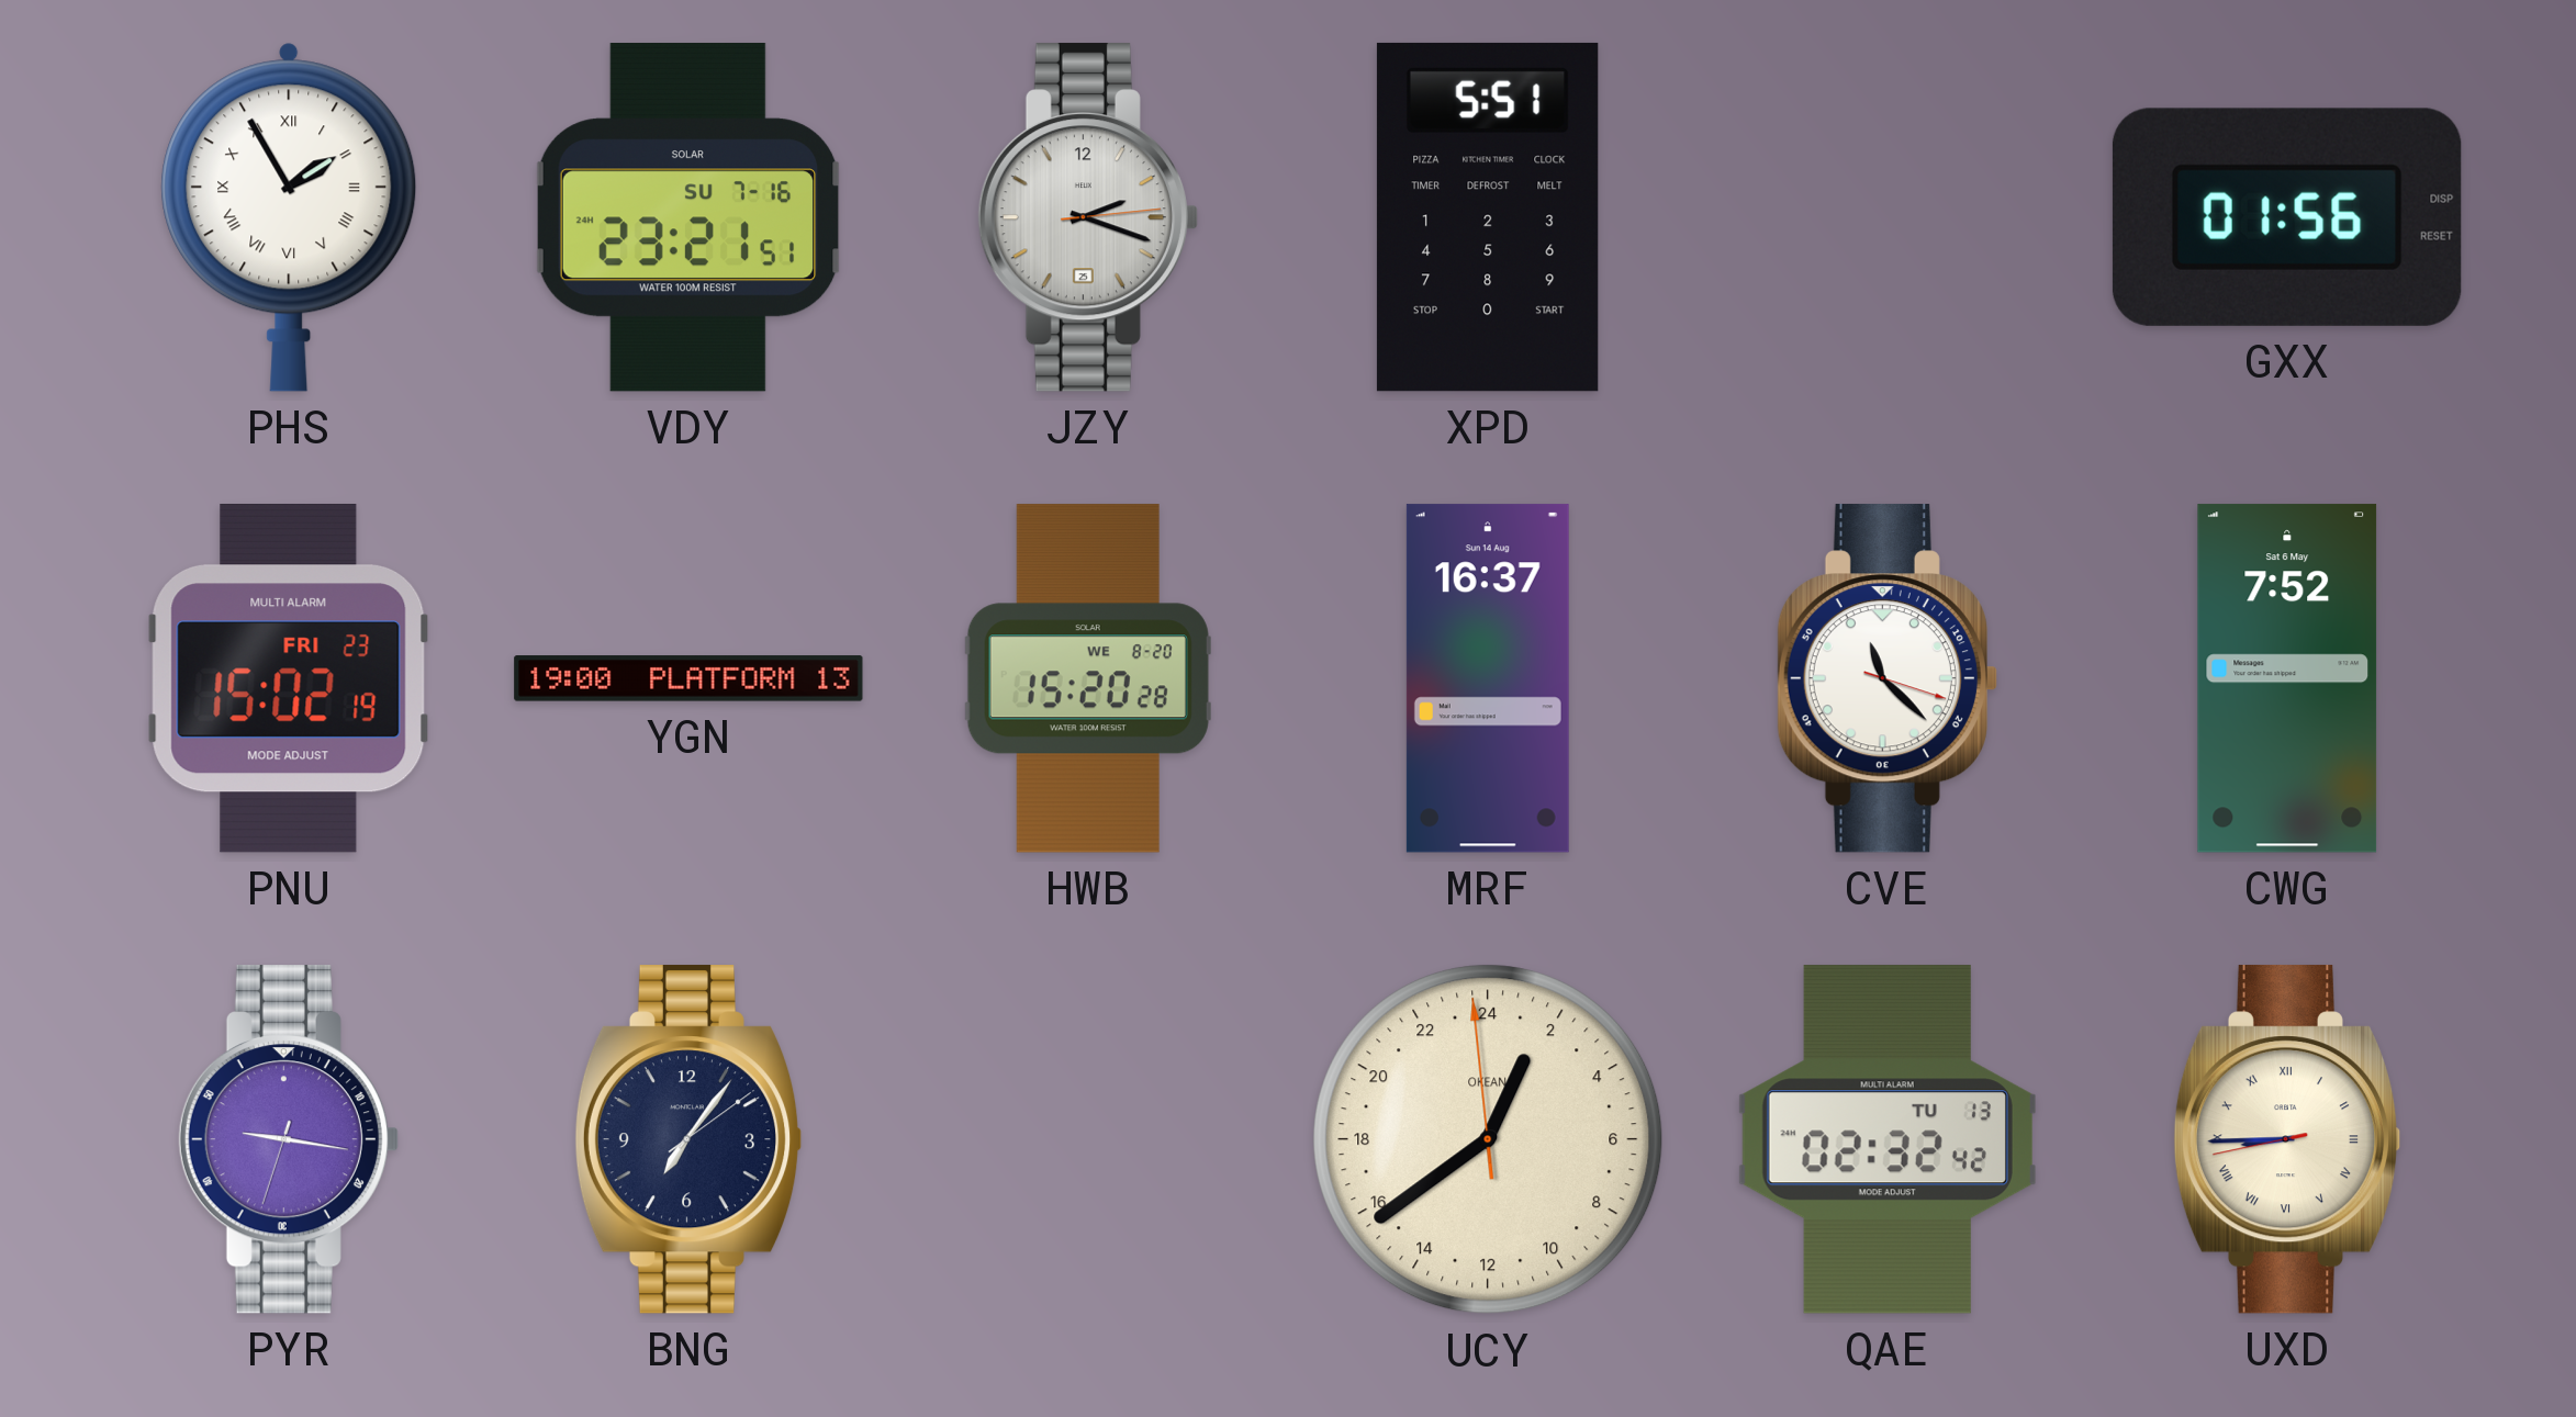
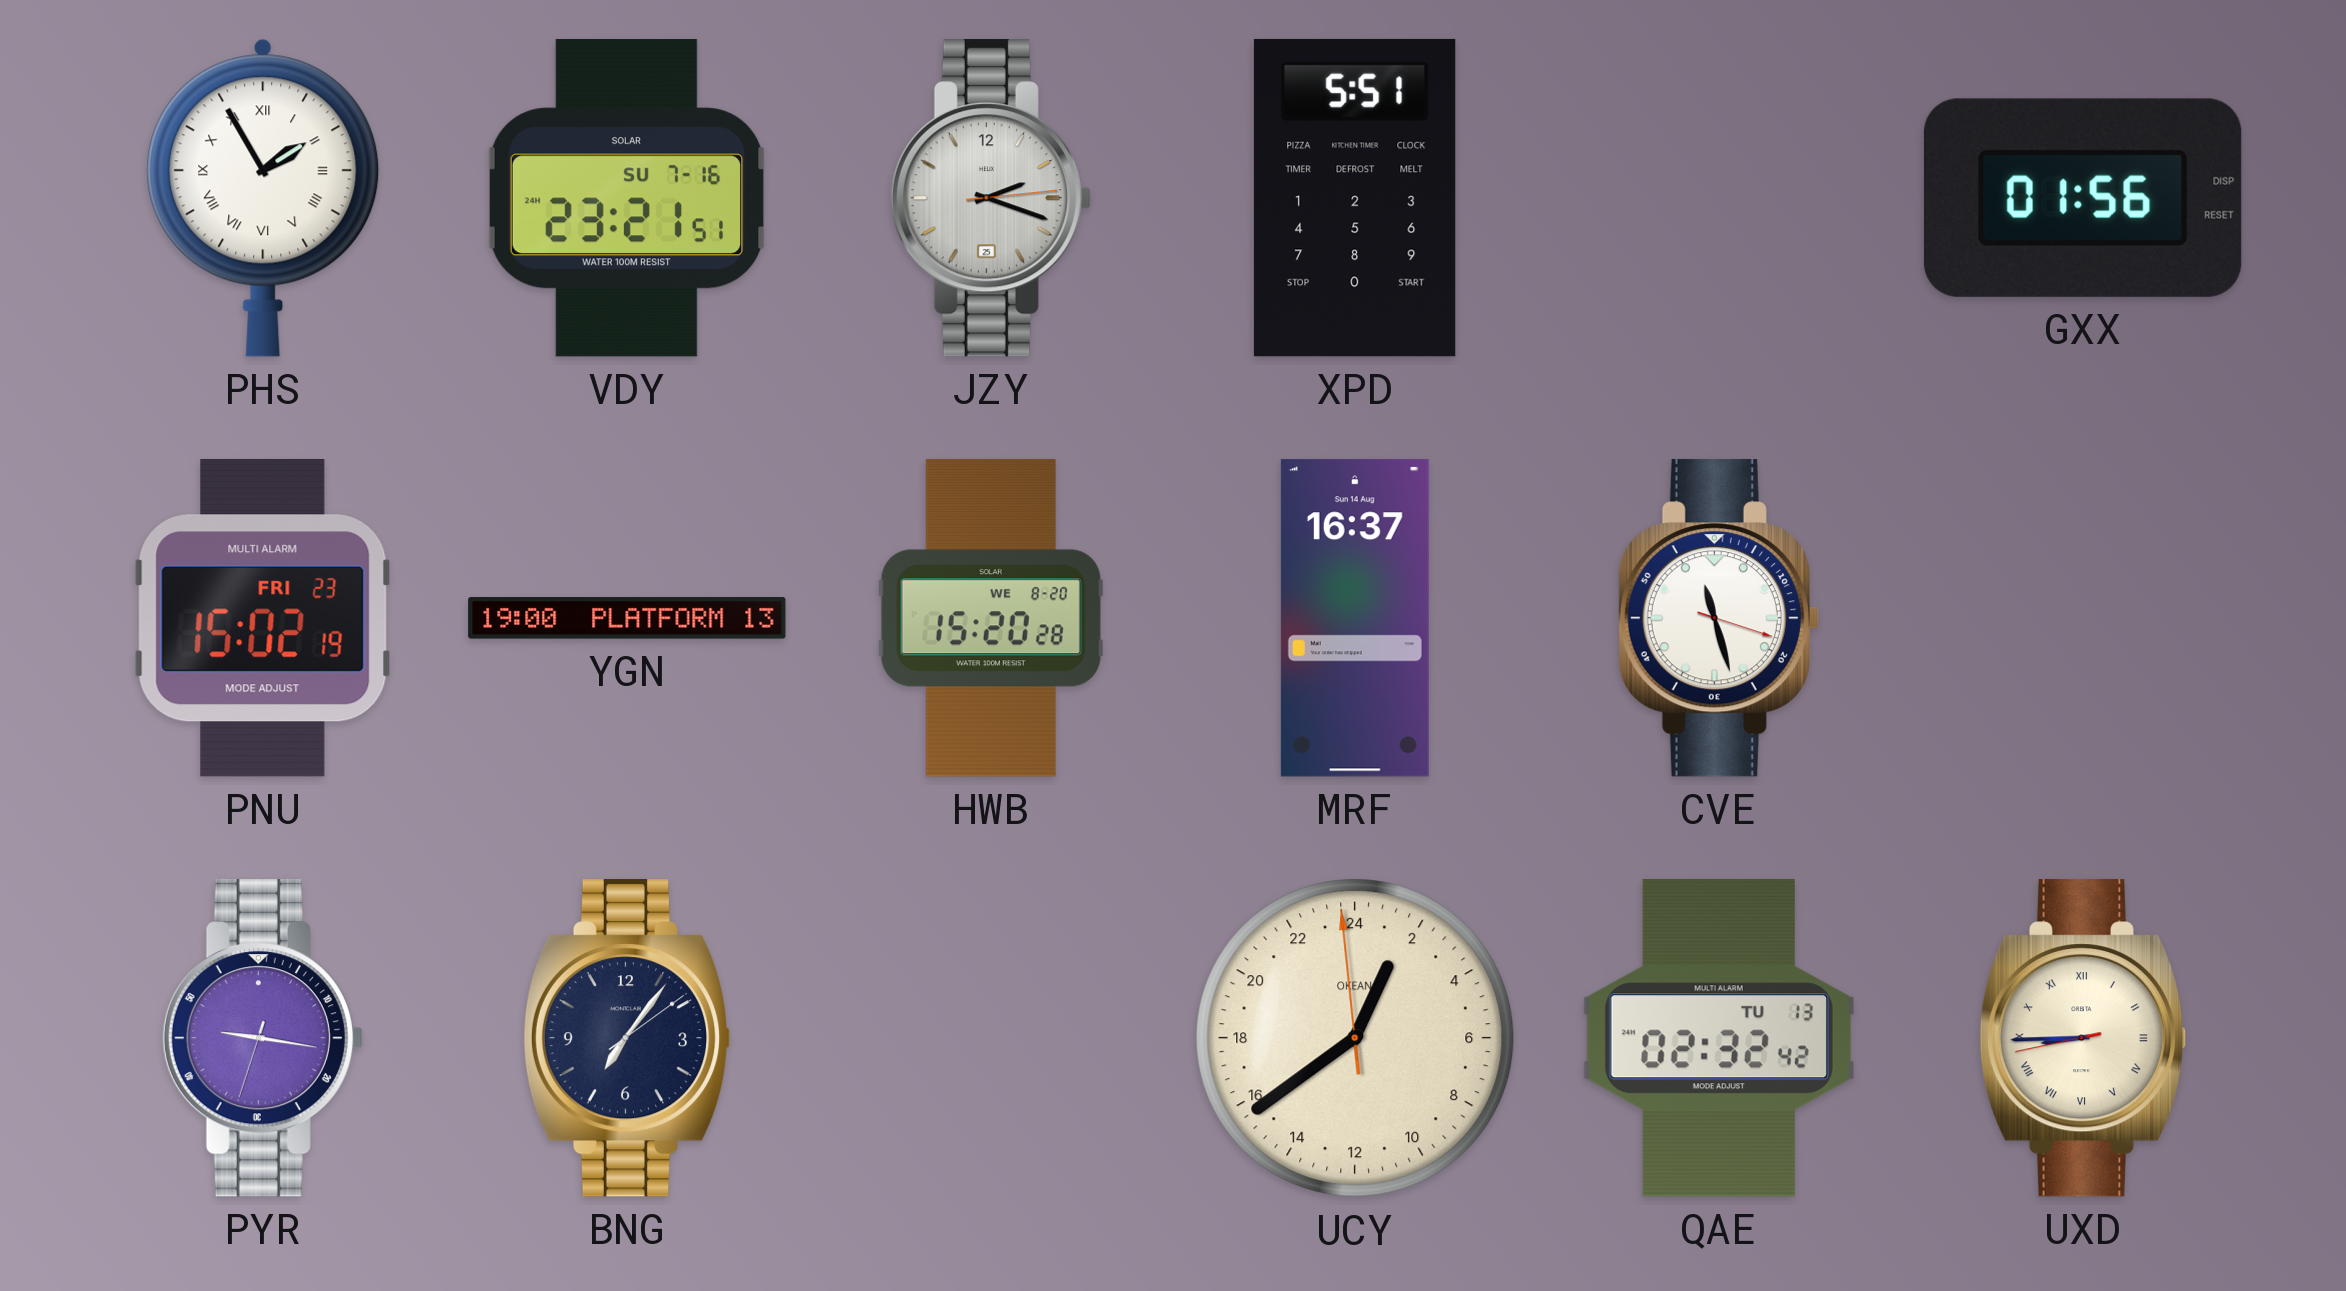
CVE: 11:22 -> 11:27 (1719, 618)
CWG: 7:52 -> none (2287, 678)
